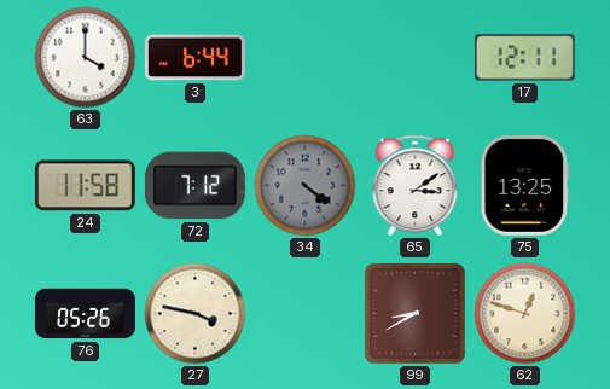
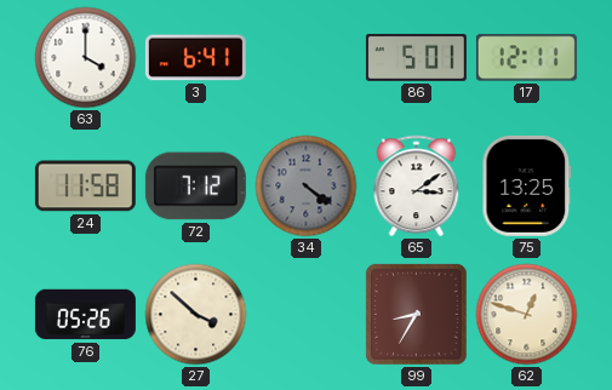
3: 6:44 -> 6:41 (195, 58)
86: none -> 5:01 (416, 57)
27: 3:47 -> 3:52 (196, 315)
99: 8:40 -> 8:35 (417, 315)
